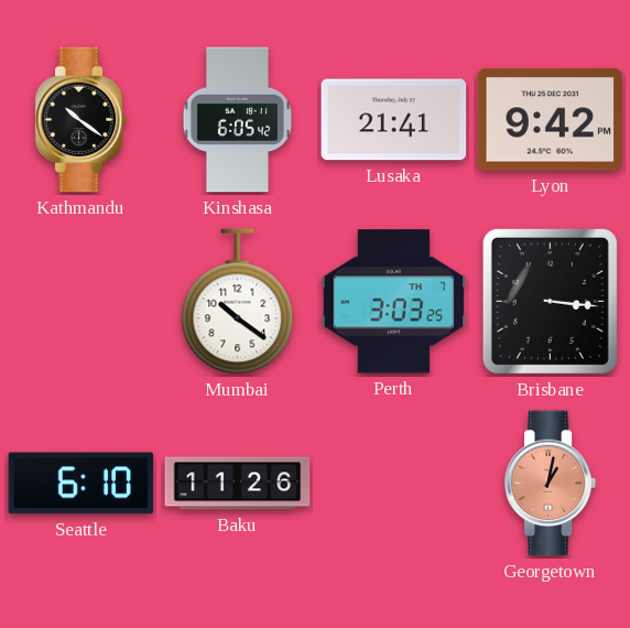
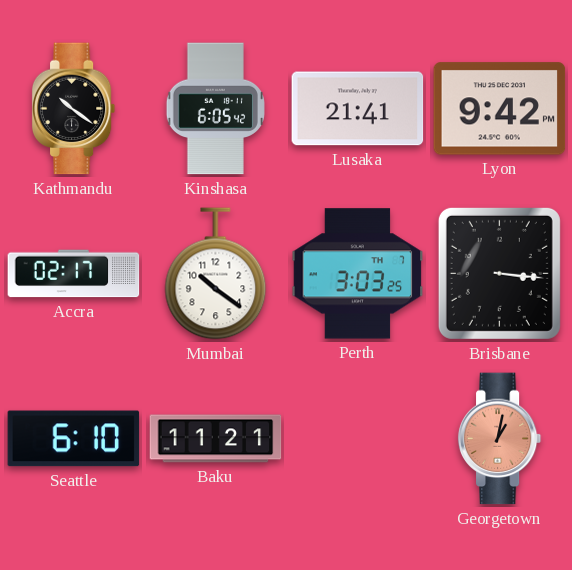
Accra: none -> 02:17 (74, 274)
Baku: 11:26 -> 11:21 (216, 439)
